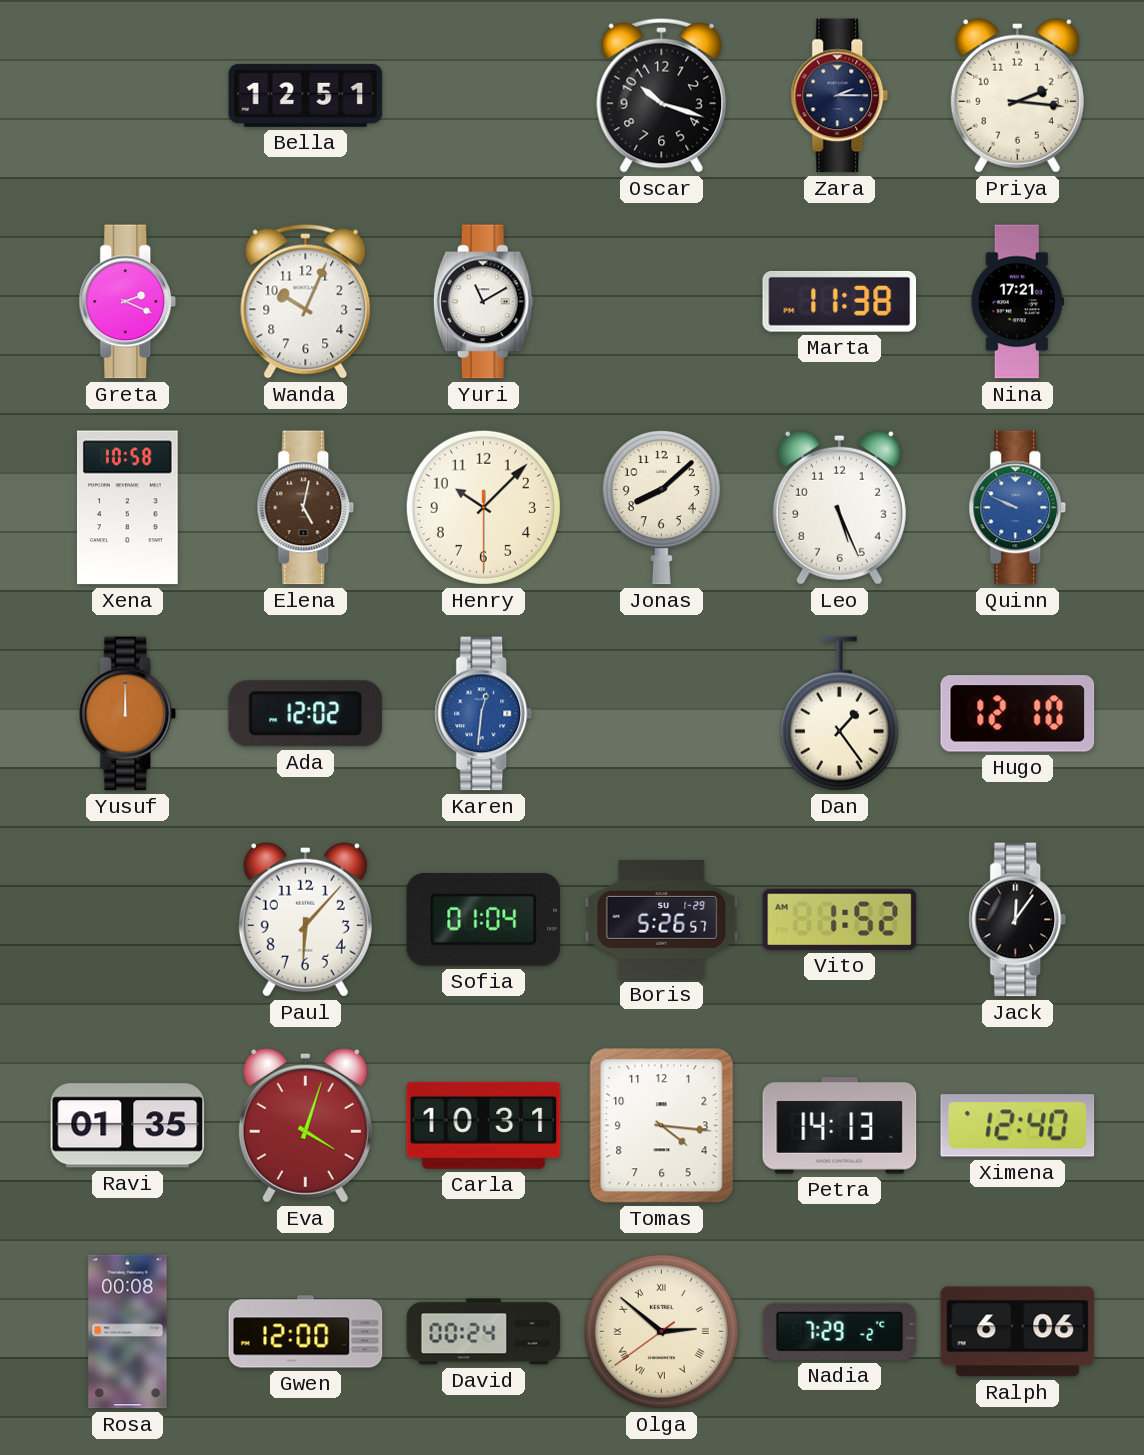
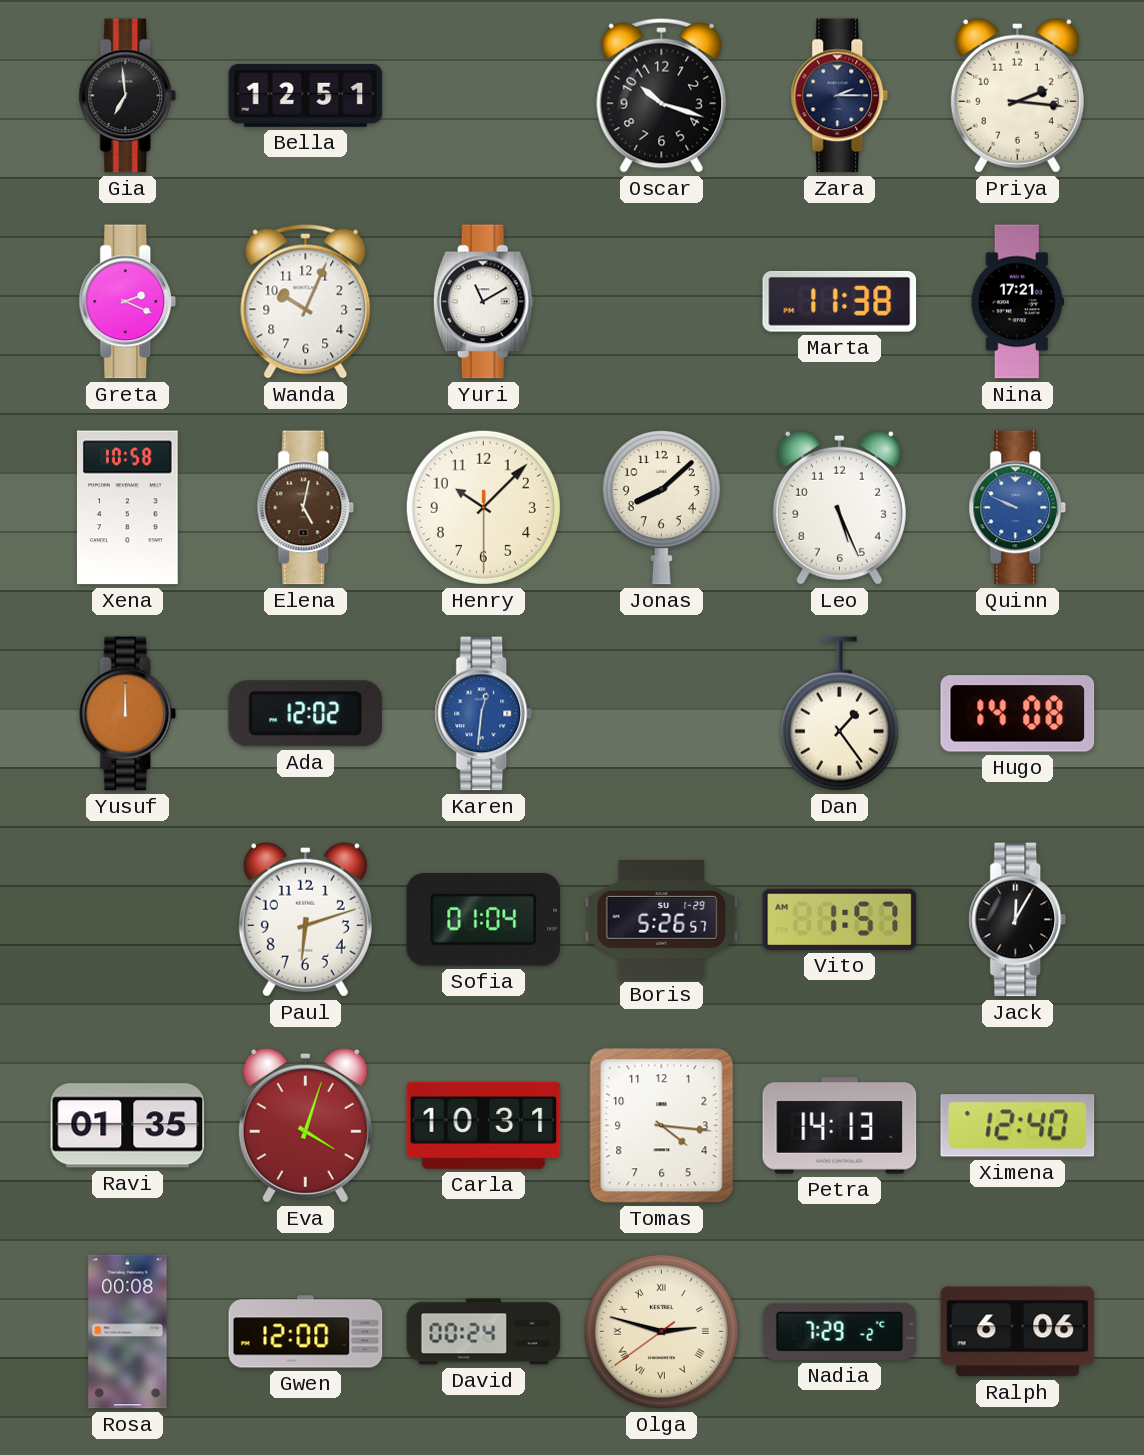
Gia: none -> 6:59 (128, 96)
Hugo: 12:10 -> 14:08 (1018, 714)
Paul: 6:07 -> 6:12 (305, 919)
Vito: 1:52 -> 1:57 (840, 919)
Jack: 12:06 -> 12:05 (1018, 920)
Olga: 2:51 -> 2:47 (661, 1331)
